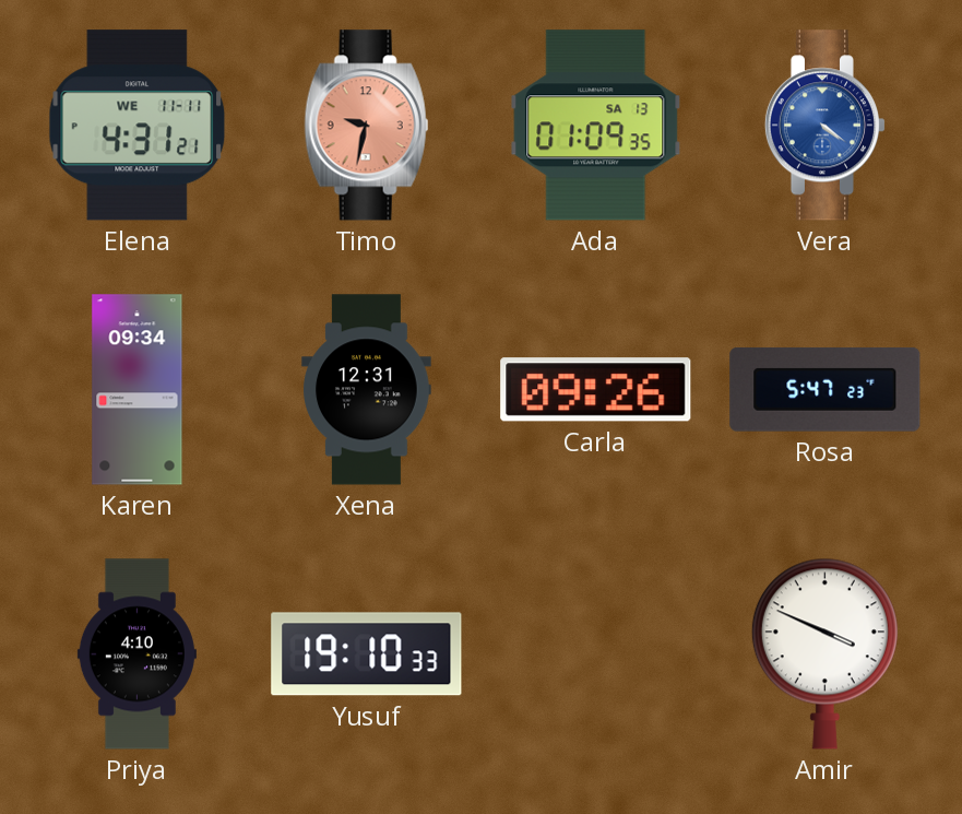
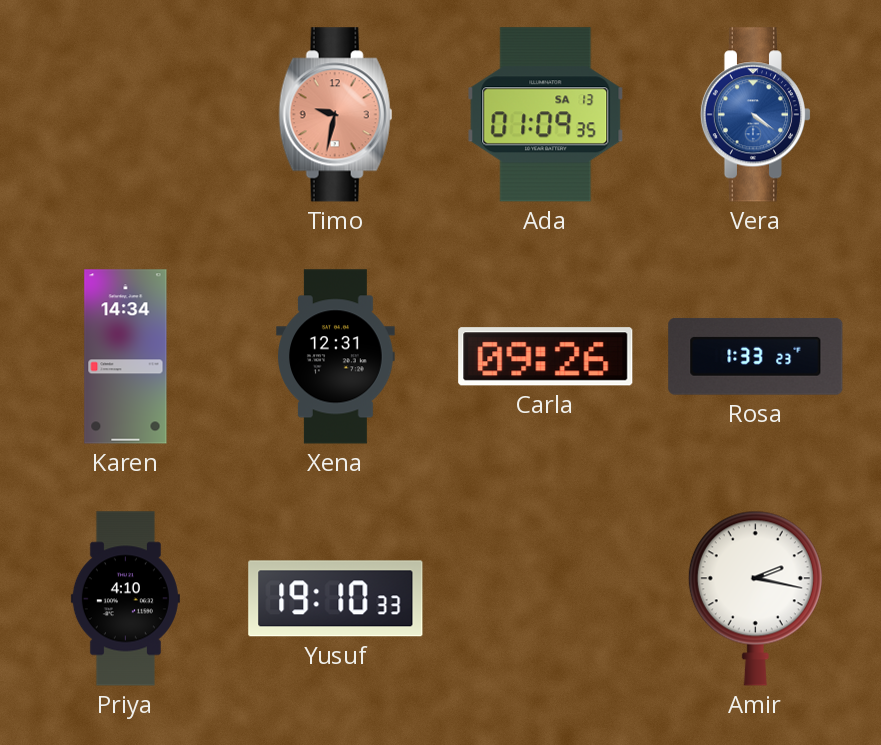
Elena: 4:31 -> none (138, 126)
Karen: 09:34 -> 14:34 (126, 357)
Rosa: 5:47 -> 1:33 (756, 356)
Amir: 3:49 -> 2:17 (755, 598)
